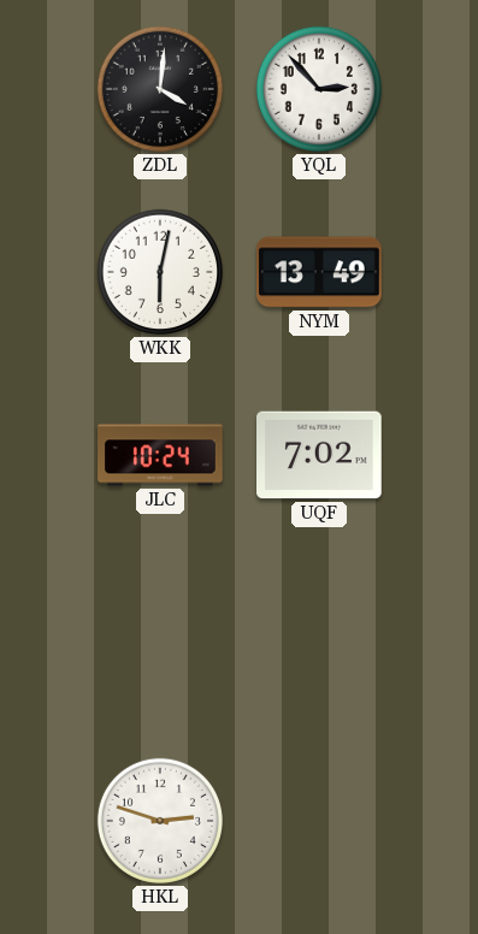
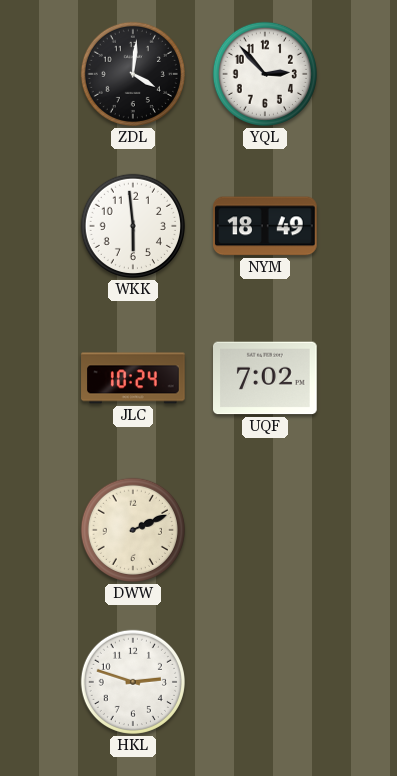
WKK: 6:02 -> 5:59 (133, 226)
NYM: 13:49 -> 18:49 (266, 226)
DWW: none -> 2:11 (133, 530)
